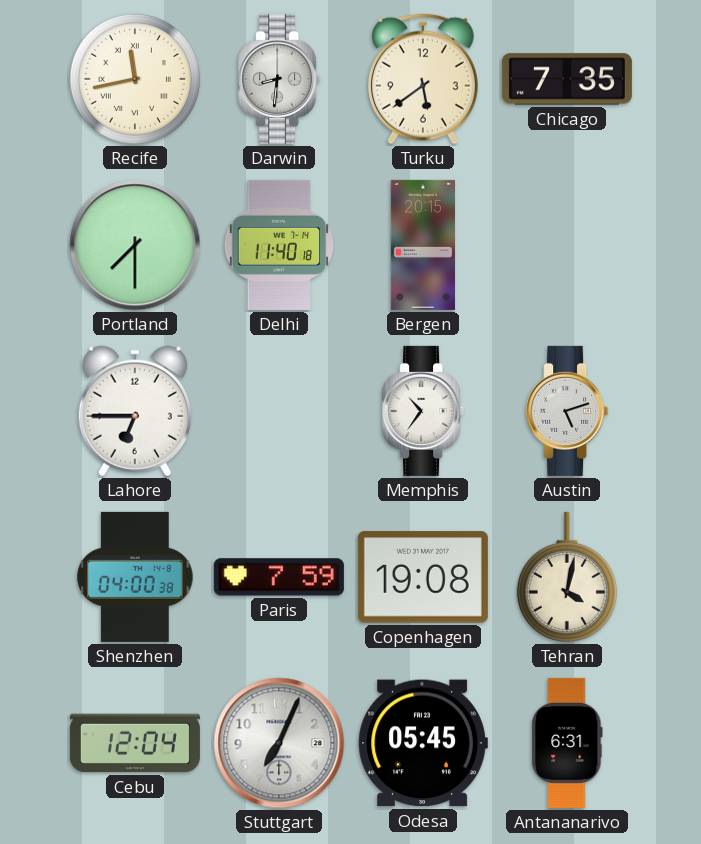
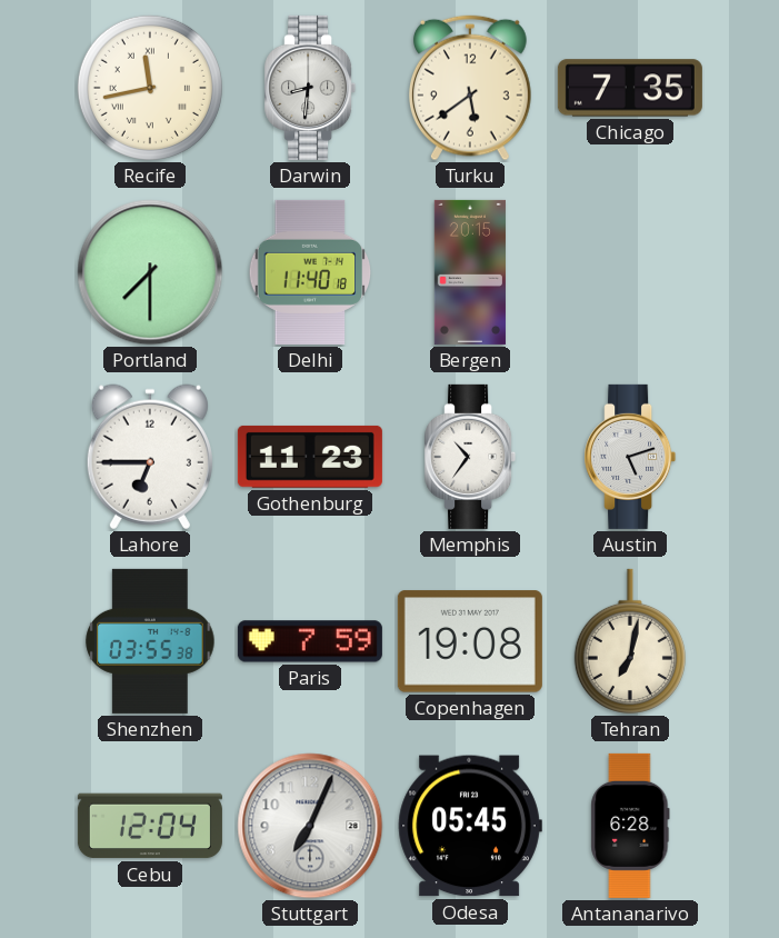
Gothenburg: none -> 11:23 (310, 457)
Shenzhen: 04:00 -> 03:55 (150, 641)
Tehran: 4:02 -> 7:02 (630, 641)
Antananarivo: 6:31 -> 6:28 (630, 826)
